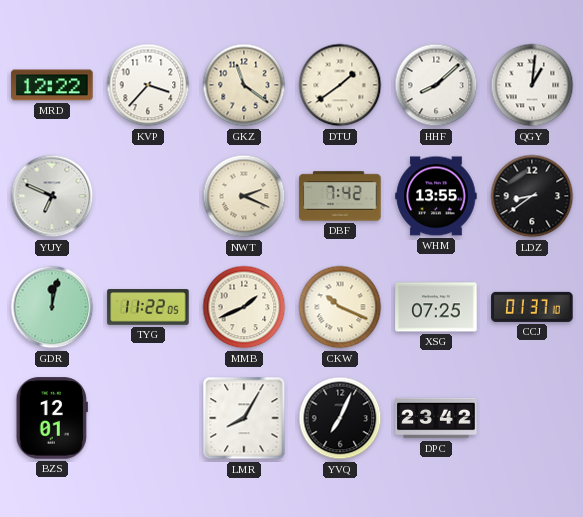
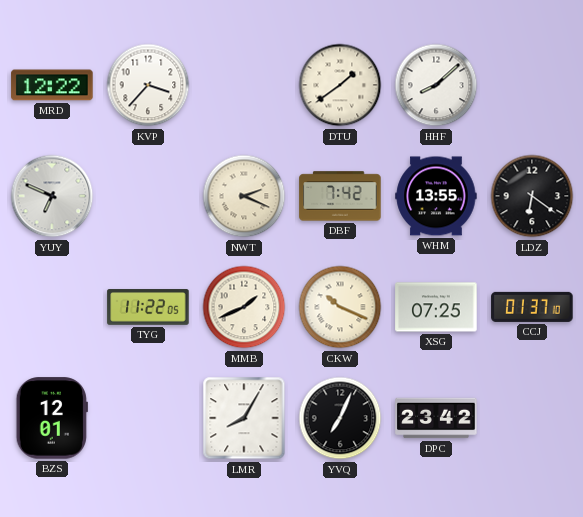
GKZ: 11:21 -> none (244, 85)
QGY: 1:01 -> none (532, 85)
LDZ: 8:39 -> 6:21 (532, 196)
GDR: 12:02 -> none (52, 307)
